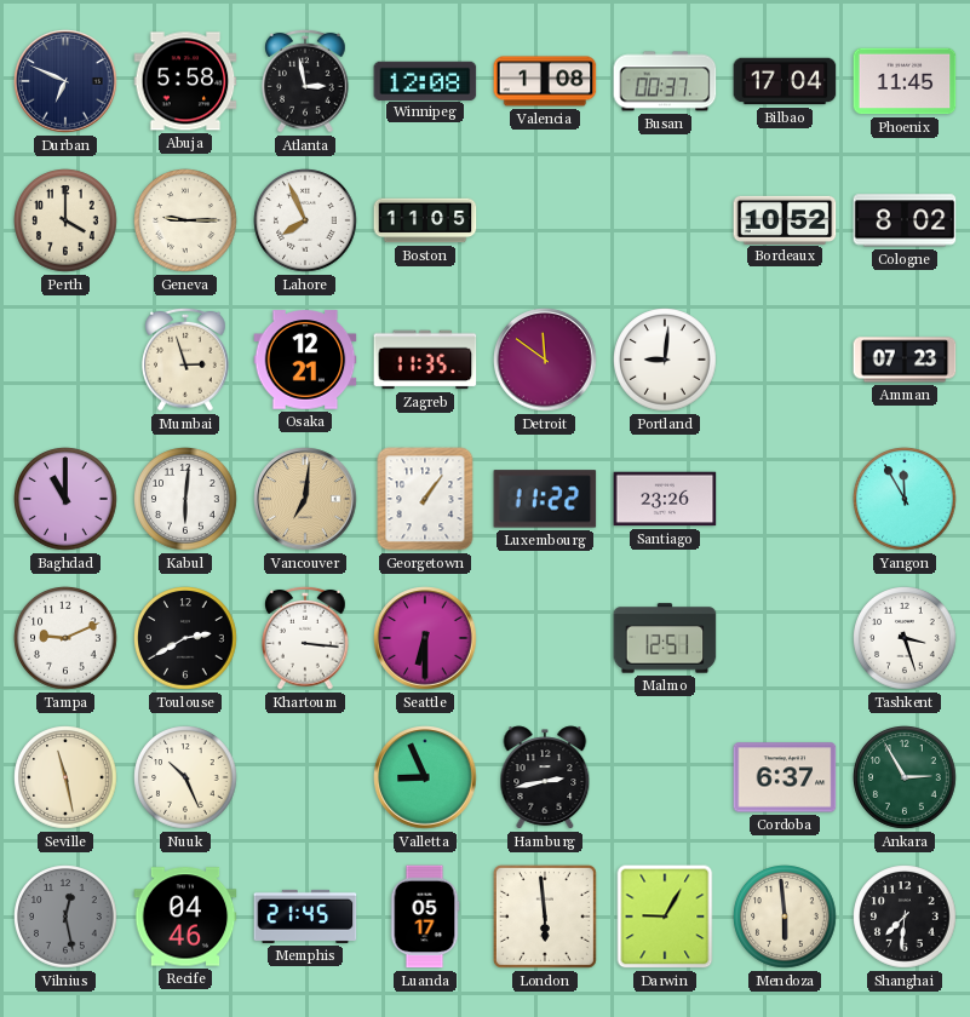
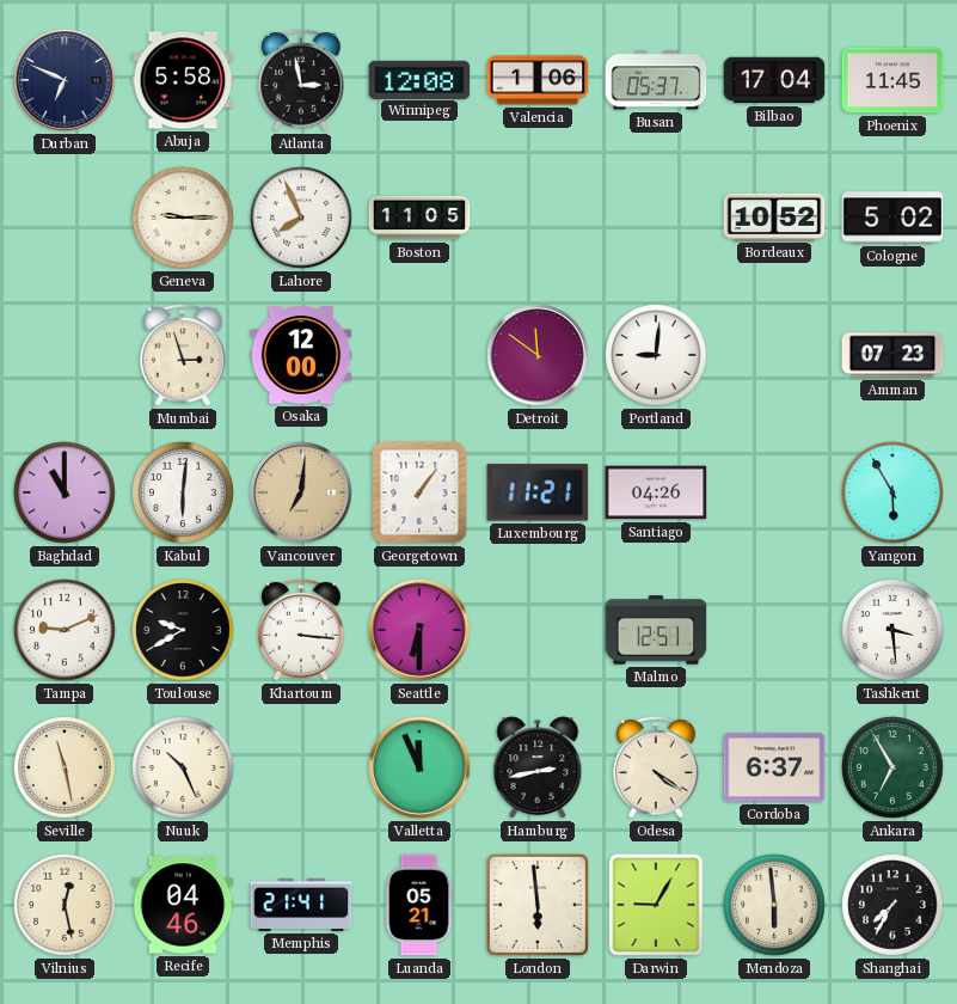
Valencia: 1:08 -> 1:06 (538, 80)
Busan: 00:37 -> 05:37 (656, 80)
Perth: 4:00 -> none (65, 220)
Cologne: 8:02 -> 5:02 (892, 218)
Osaka: 12:21 -> 12:00 (301, 355)
Zagreb: 11:35 -> none (425, 360)
Luxembourg: 11:22 -> 11:21 (538, 492)
Santiago: 23:26 -> 04:26 (656, 492)
Yangon: 11:55 -> 5:55 (892, 492)
Toulouse: 2:40 -> 9:40 (183, 630)
Tashkent: 3:27 -> 3:29 (892, 630)
Valletta: 8:56 -> 11:56 (419, 767)
Odesa: none -> 4:21 (656, 767)
Ankara: 2:55 -> 6:55 (892, 767)
Vilnius dial: grey -> cream (65, 905)
Memphis: 21:45 -> 21:41 (301, 905)
Luanda: 05:17 -> 05:21 (419, 905)
Shanghai: 7:31 -> 7:35 (892, 905)
